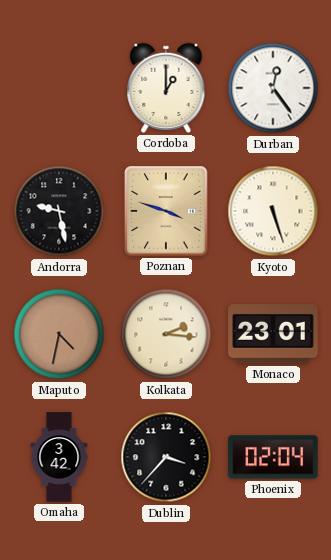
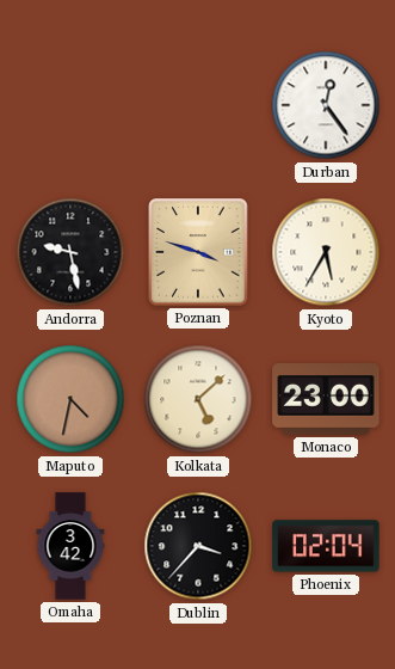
Cordoba: 1:00 -> none (166, 88)
Kyoto: 5:27 -> 5:35 (326, 252)
Kolkata: 2:16 -> 5:08 (198, 399)
Monaco: 23:01 -> 23:00 (326, 399)
